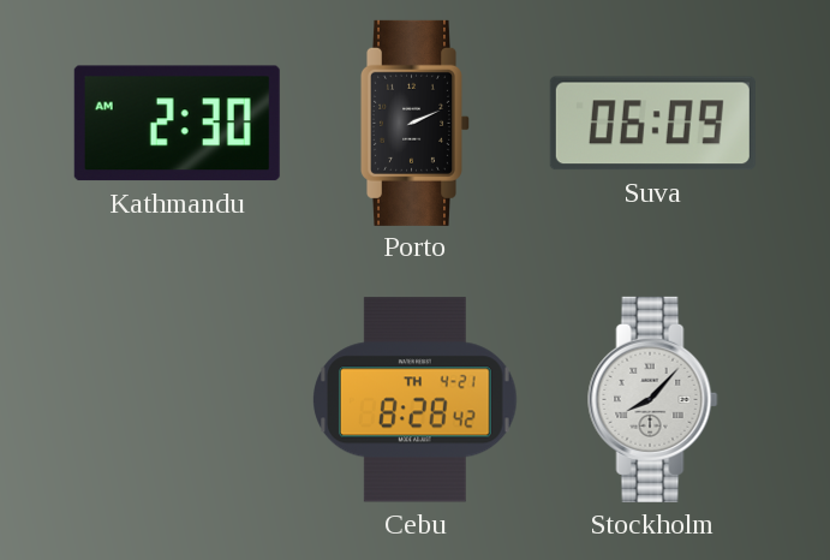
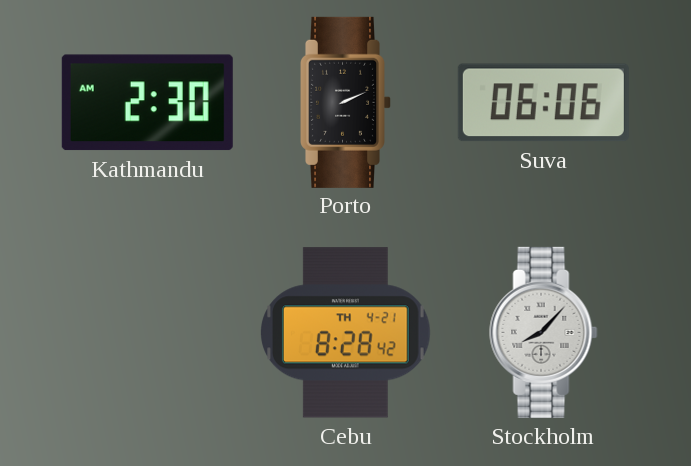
Suva: 06:09 -> 06:06 (543, 103)
